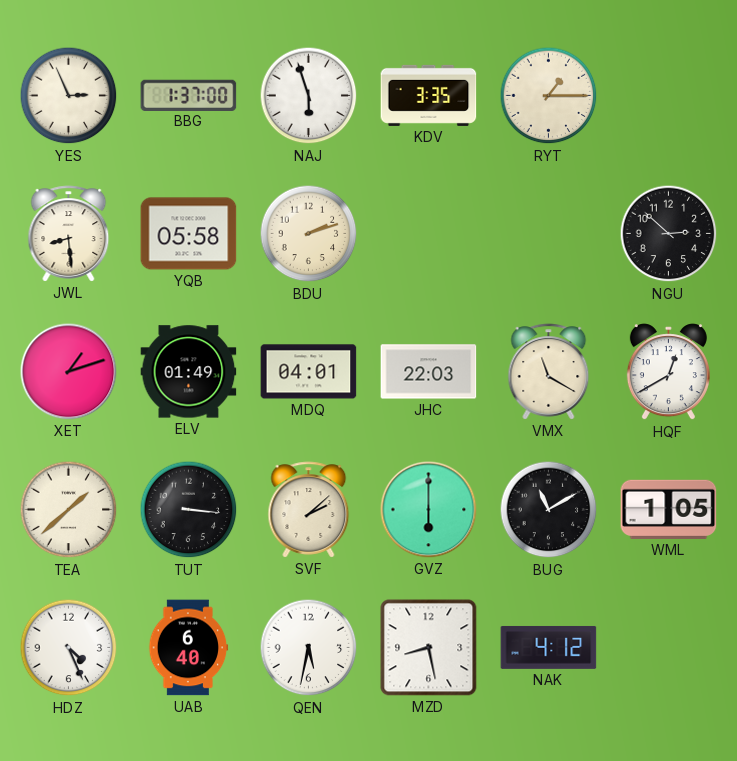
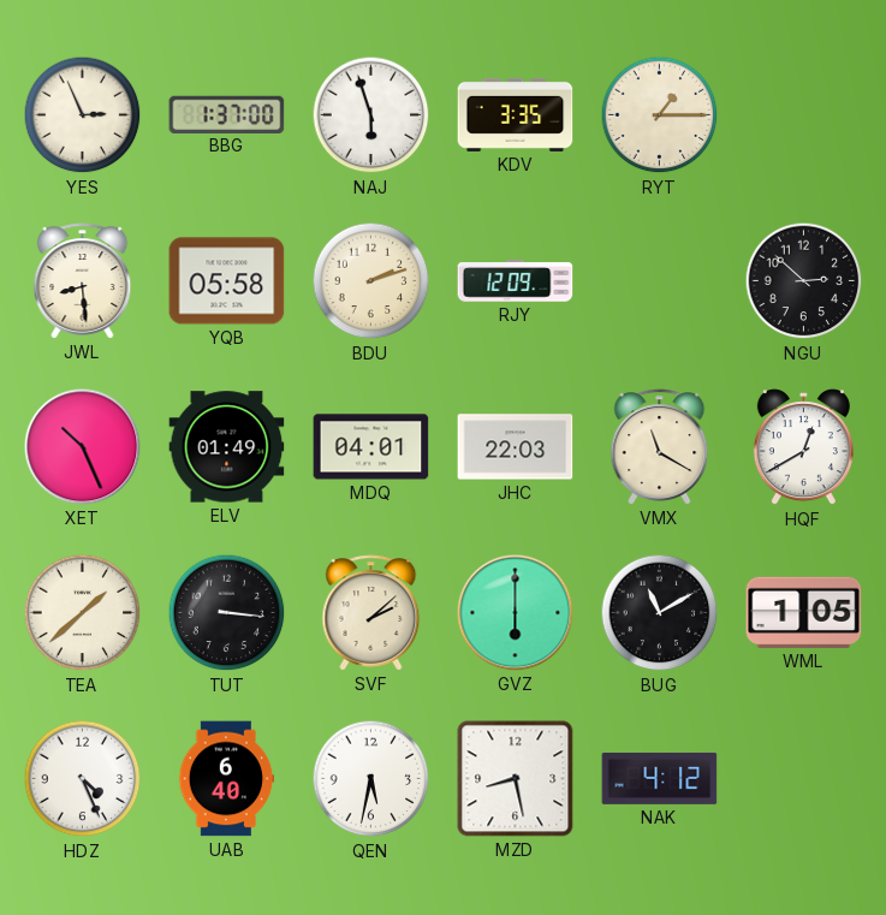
RJY: none -> 12:09 (516, 281)
XET: 1:12 -> 10:26 (83, 447)
